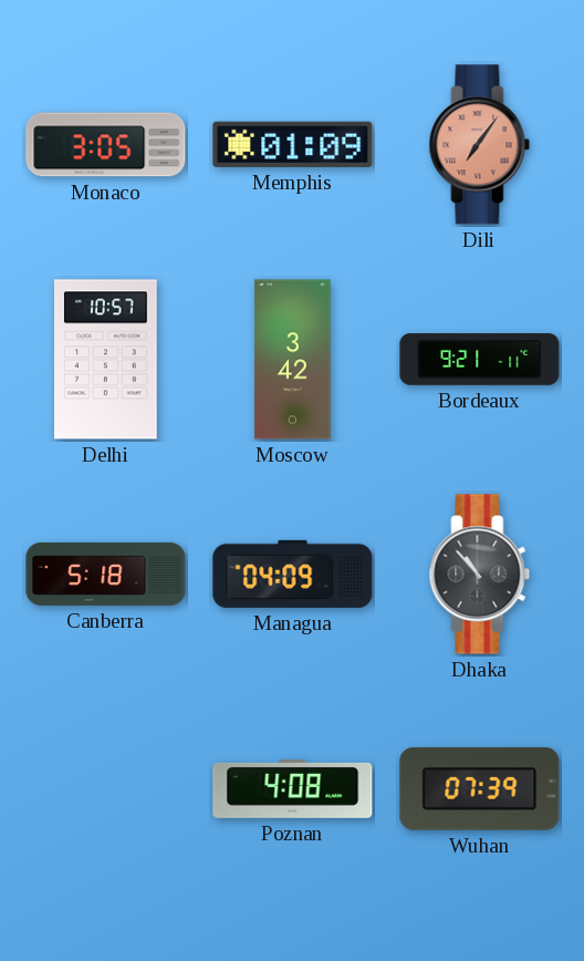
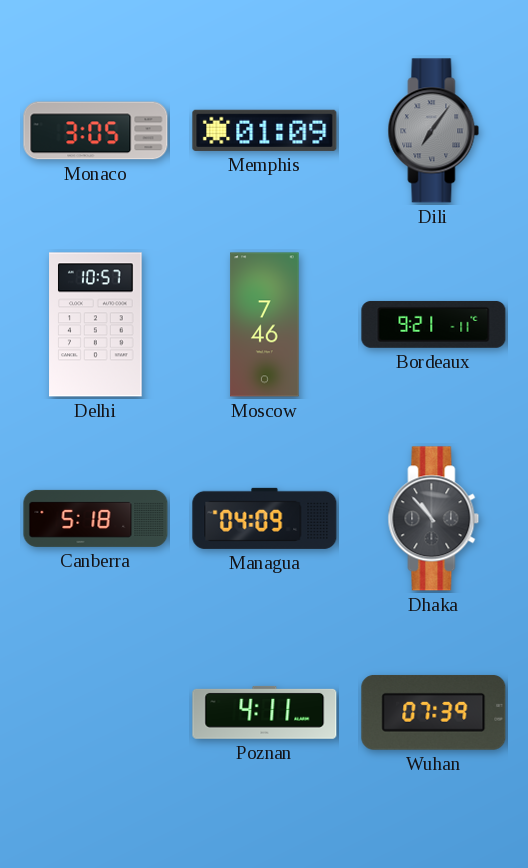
Dili dial: salmon -> grey (434, 131)
Moscow: 3:42 -> 7:46 (265, 325)
Poznan: 4:08 -> 4:11 (265, 712)
